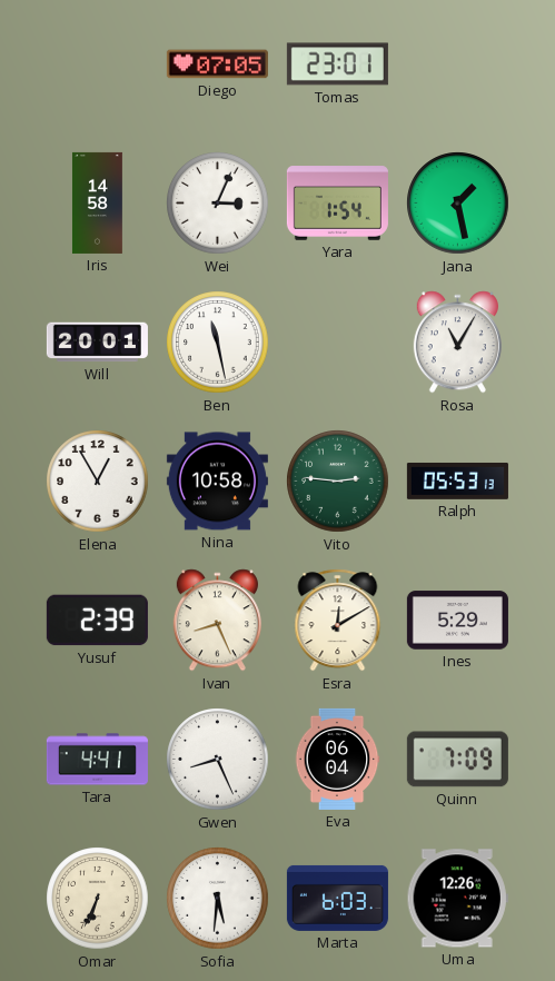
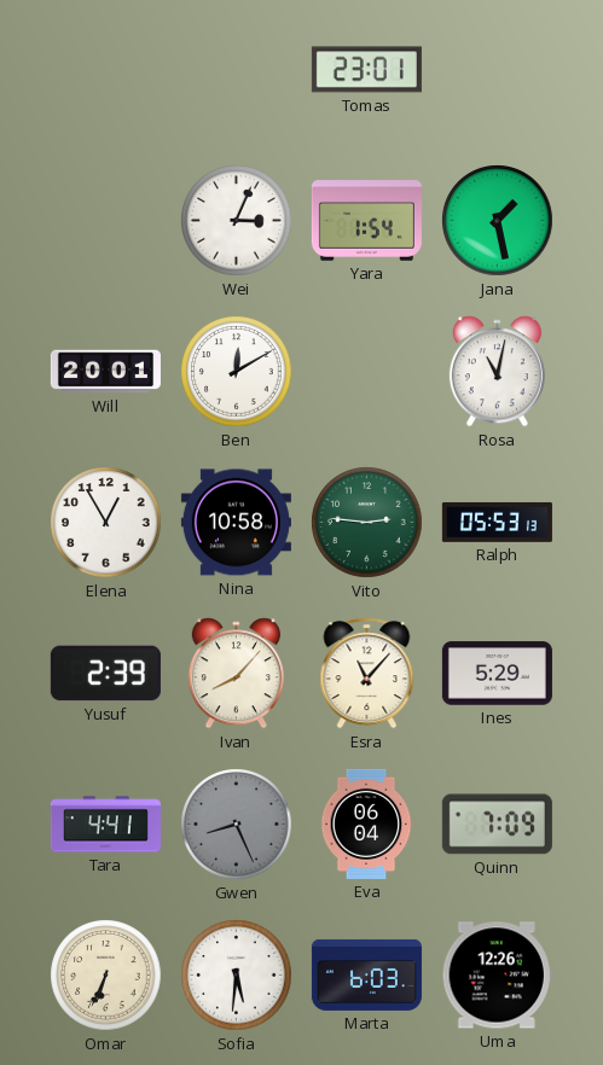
Diego: 07:05 -> none (217, 65)
Iris: 14:58 -> none (97, 202)
Ben: 11:28 -> 12:10 (237, 372)
Rosa: 11:05 -> 11:02 (497, 372)
Ivan: 8:26 -> 8:07 (236, 674)
Esra: 12:10 -> 11:07 (367, 674)
Gwen dial: white -> grey (237, 825)
